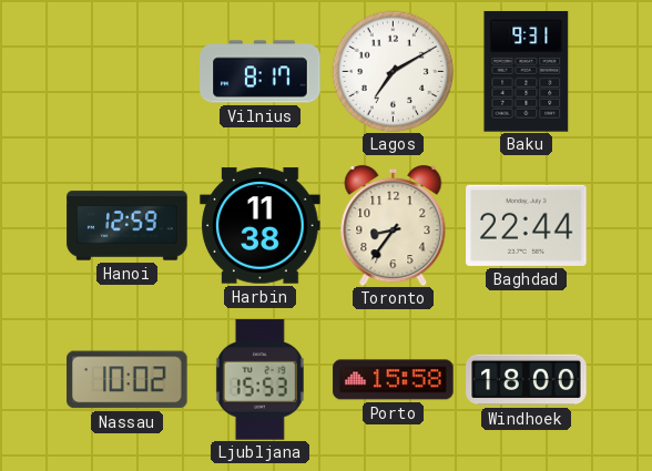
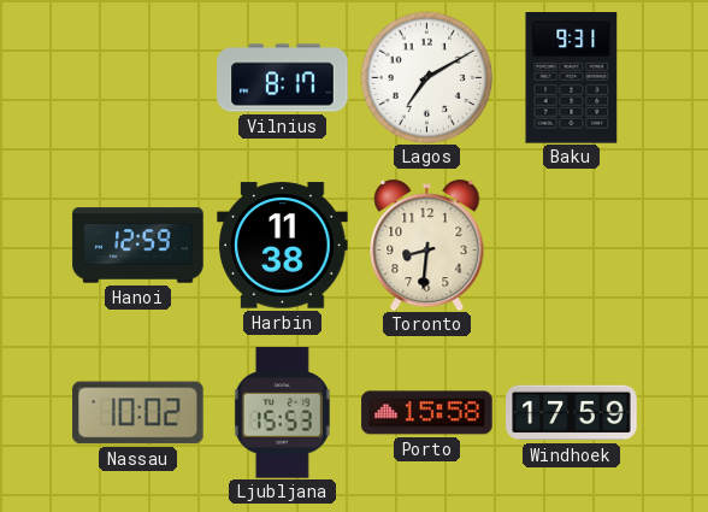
Toronto: 8:36 -> 8:31 (427, 245)
Baghdad: 22:44 -> none (527, 225)
Windhoek: 18:00 -> 17:59 (572, 413)
